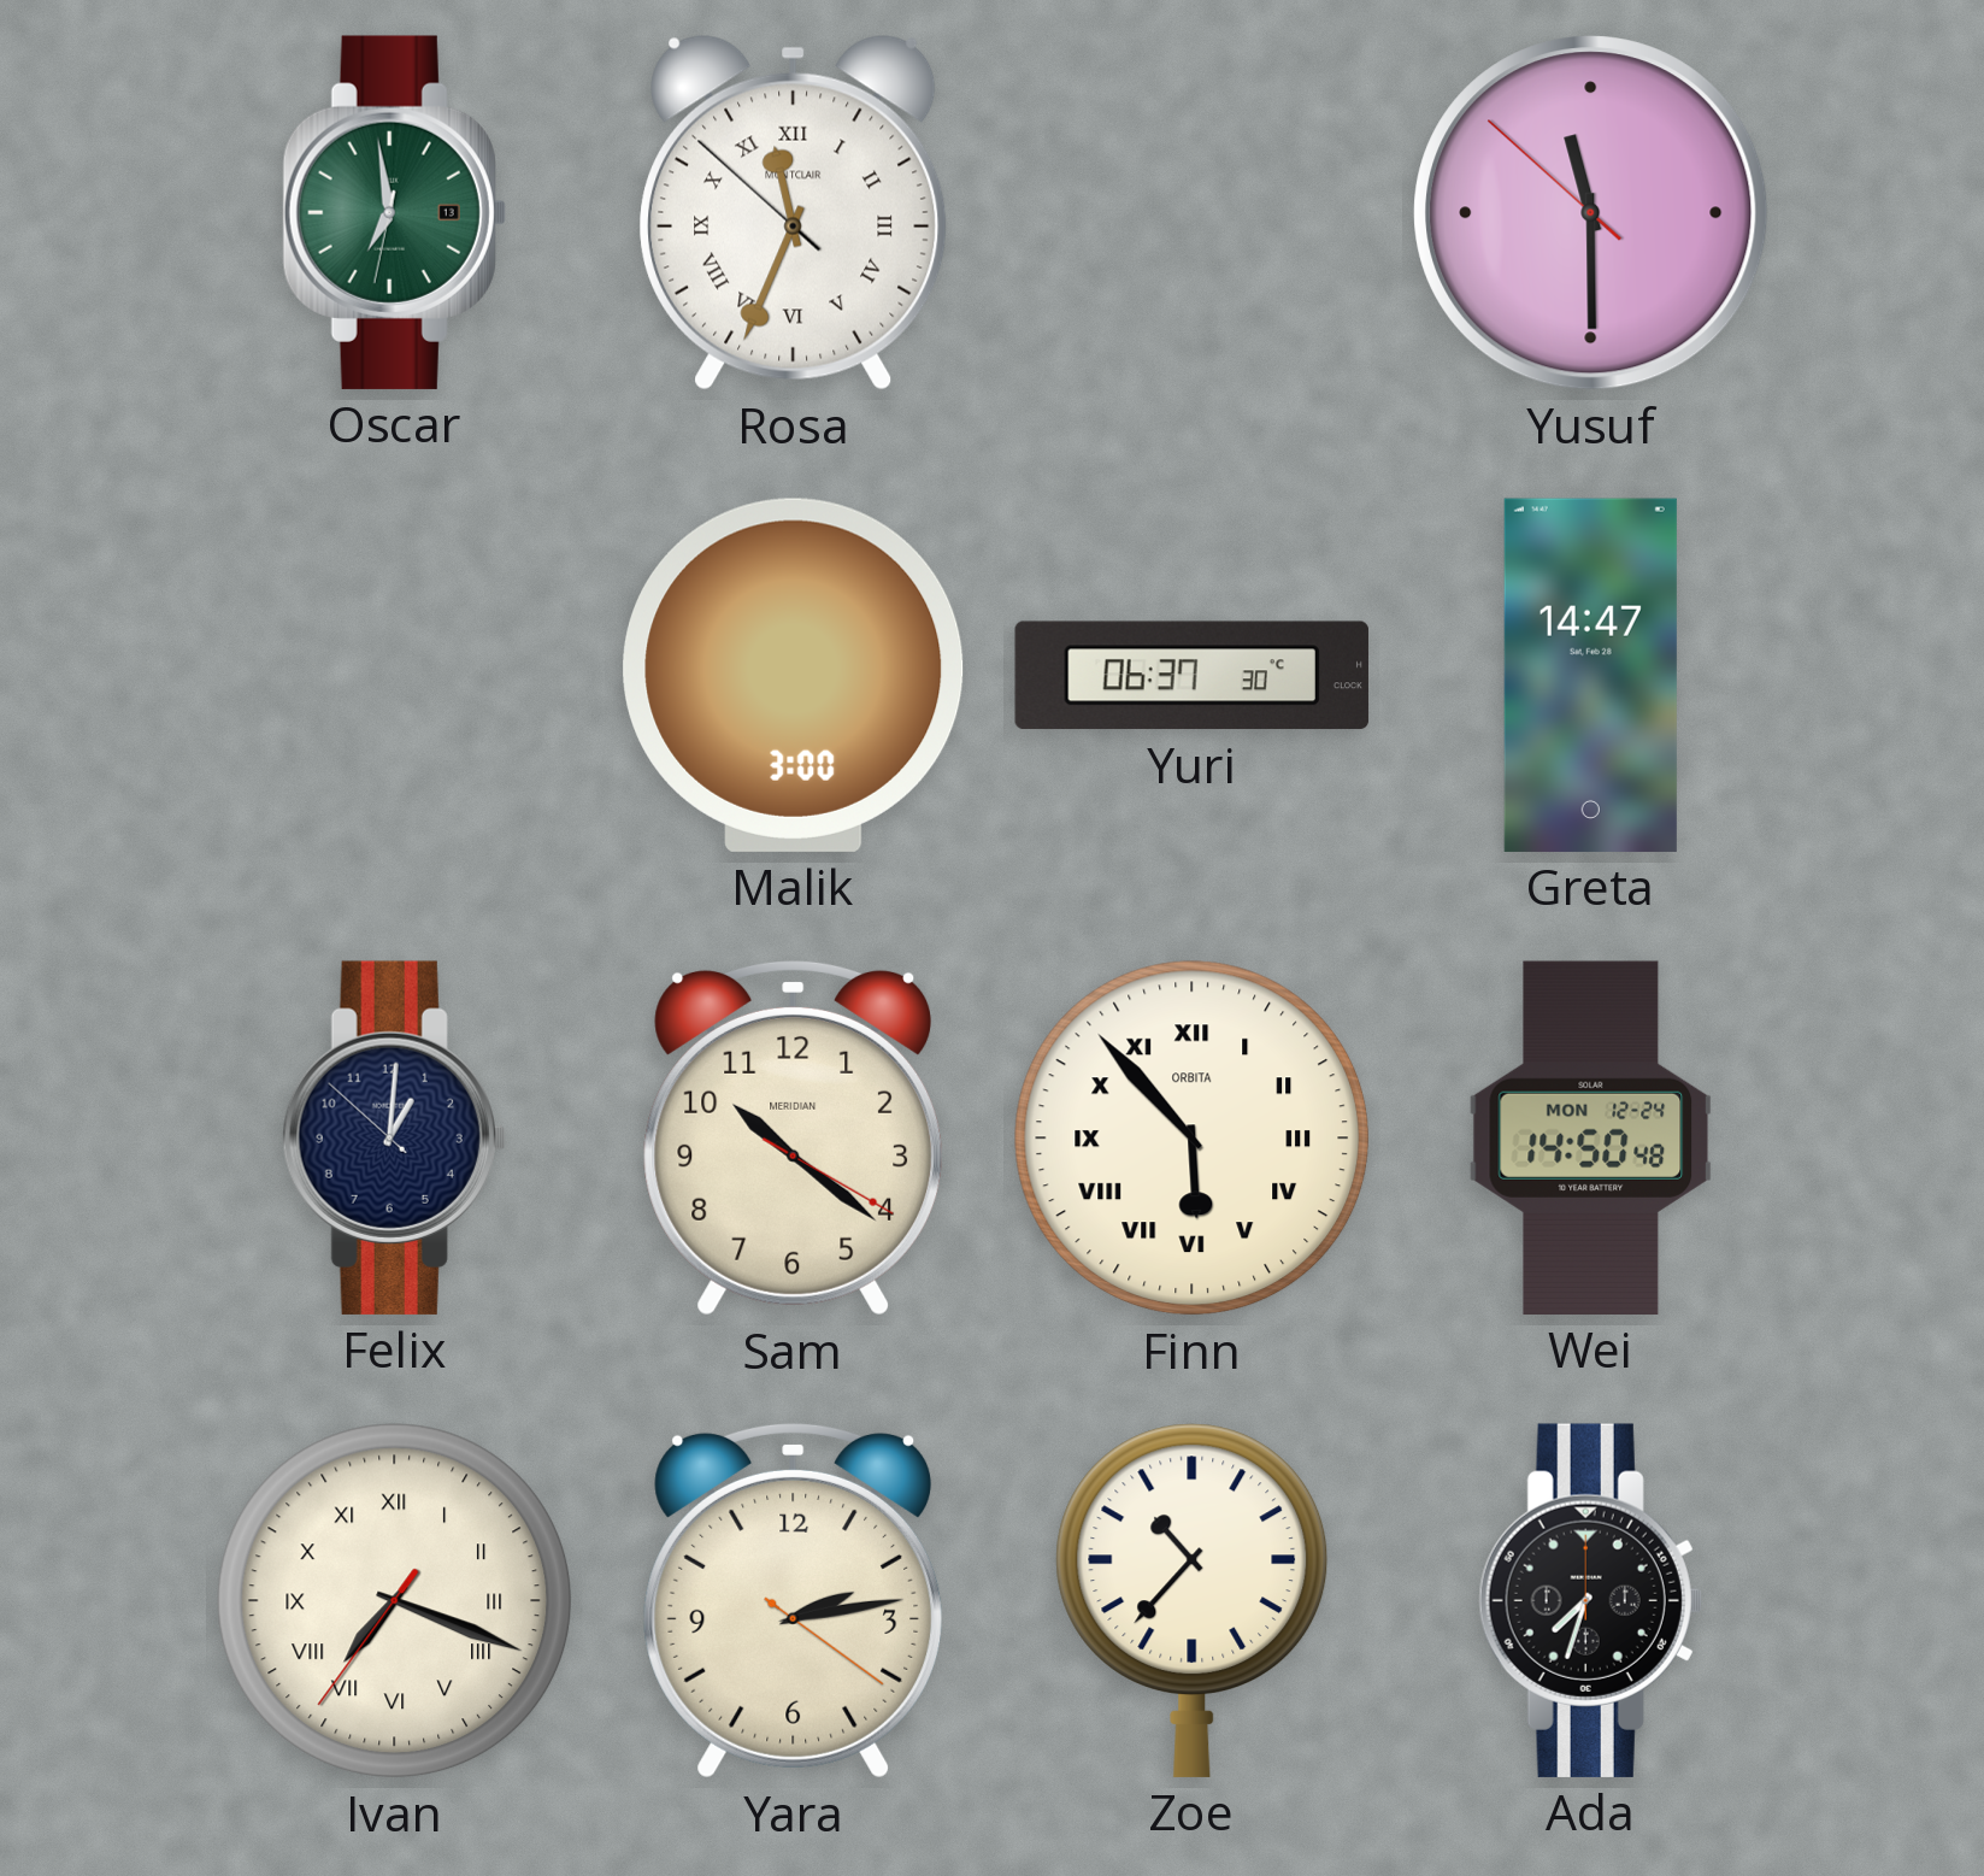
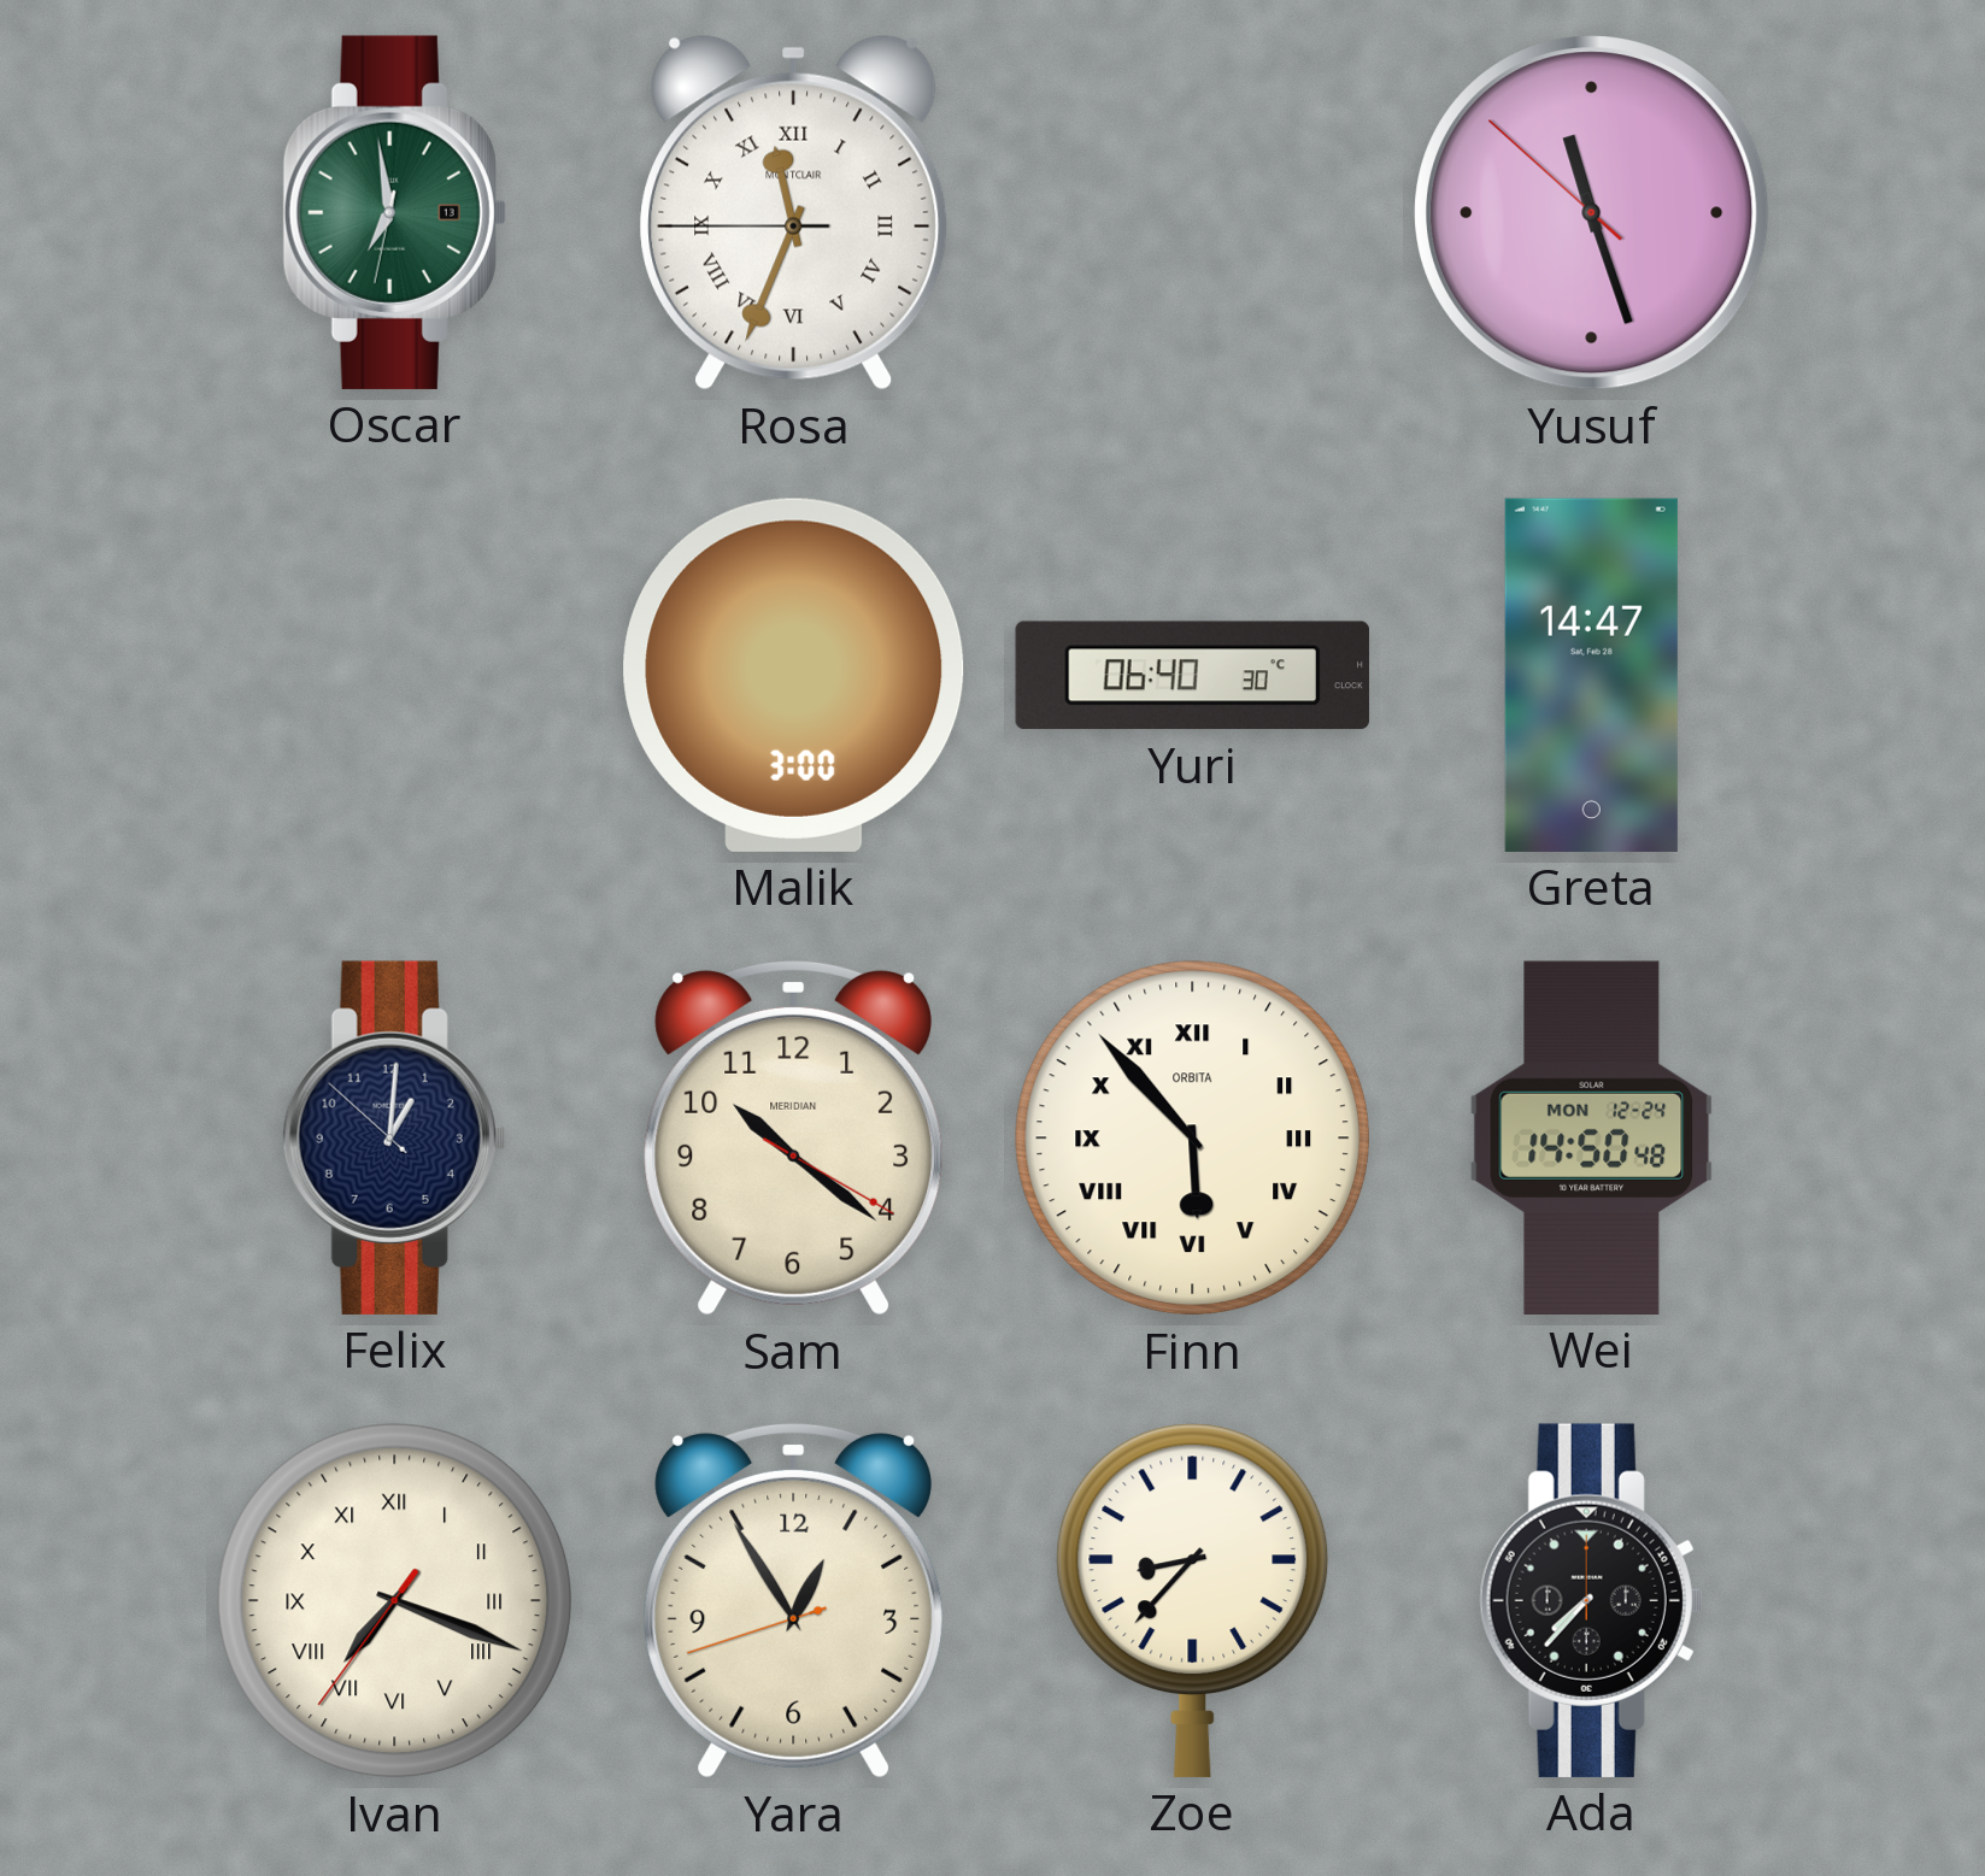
Rosa: 11:33:52 -> 11:33:45 (794, 213)
Yusuf: 11:29 -> 11:26 (1592, 213)
Yuri: 06:37 -> 06:40 (1192, 676)
Yara: 2:13 -> 12:54 (794, 1600)
Zoe: 10:37 -> 8:37 (1193, 1600)
Ada: 7:33 -> 7:37 (1591, 1600)
